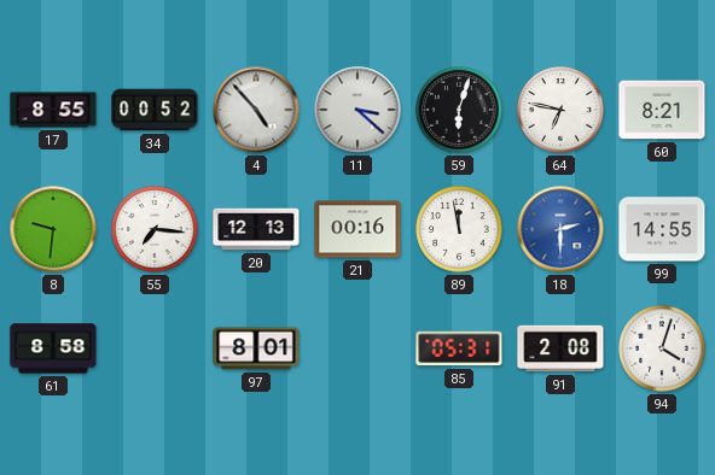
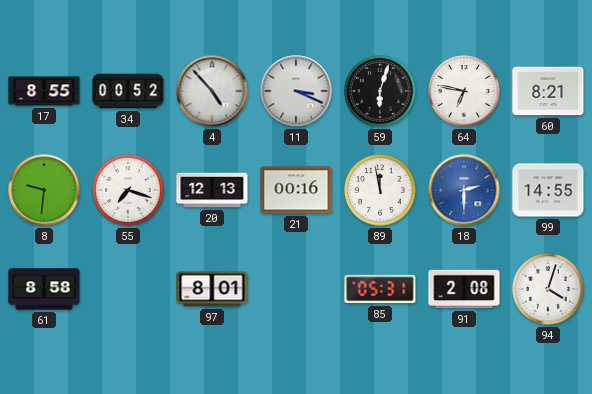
11: 3:22 -> 3:19 (296, 91)
55: 7:16 -> 7:18 (128, 190)
